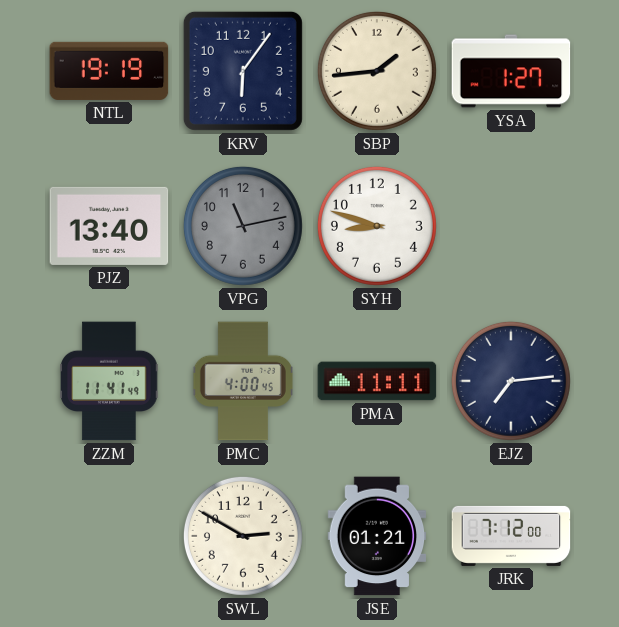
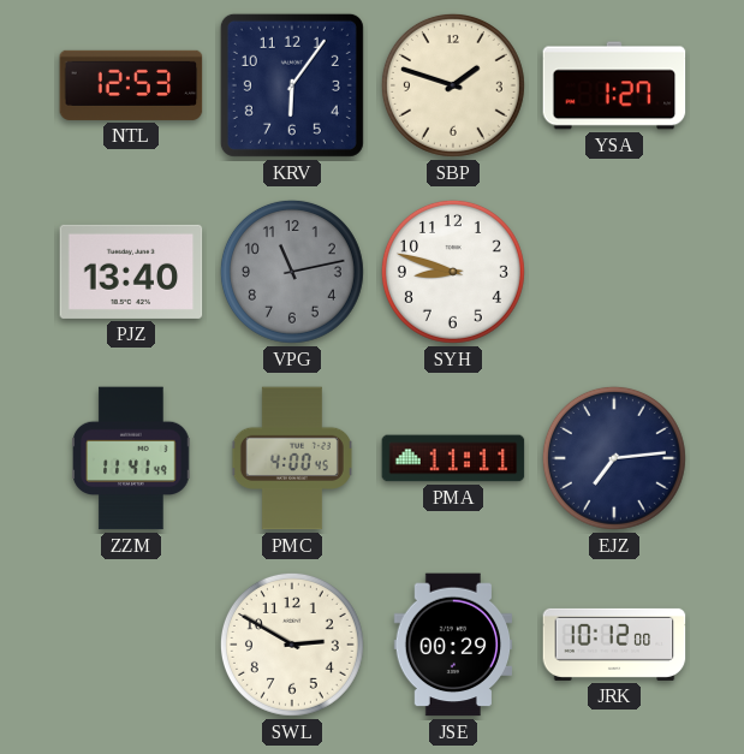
NTL: 19:19 -> 12:53 (131, 85)
SBP: 1:44 -> 1:48 (453, 85)
JSE: 01:21 -> 00:29 (453, 645)
JRK: 7:12 -> 10:12 (614, 645)
